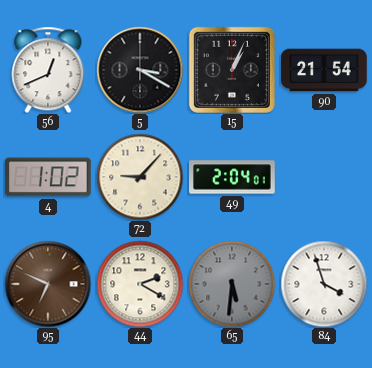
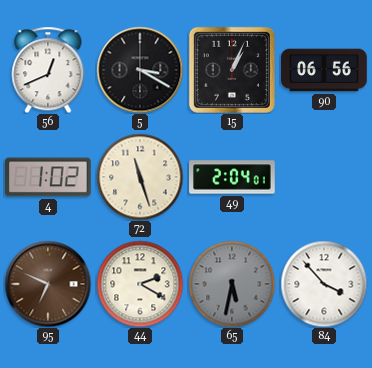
90: 21:54 -> 06:56 (324, 70)
72: 9:07 -> 11:27 (140, 177)
65: 5:31 -> 5:32 (232, 284)
84: 3:57 -> 3:53 (324, 284)
